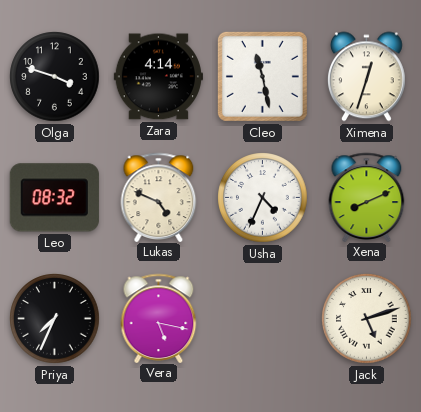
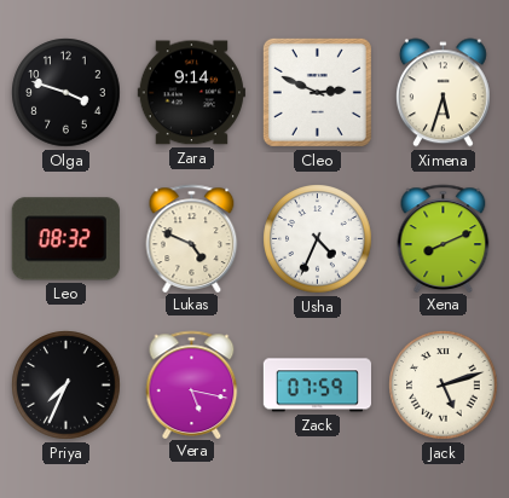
Zara: 4:14 -> 9:14 (191, 93)
Cleo: 11:28 -> 2:49 (317, 92)
Ximena: 12:33 -> 5:33 (443, 93)
Zack: none -> 07:59 (317, 386)
